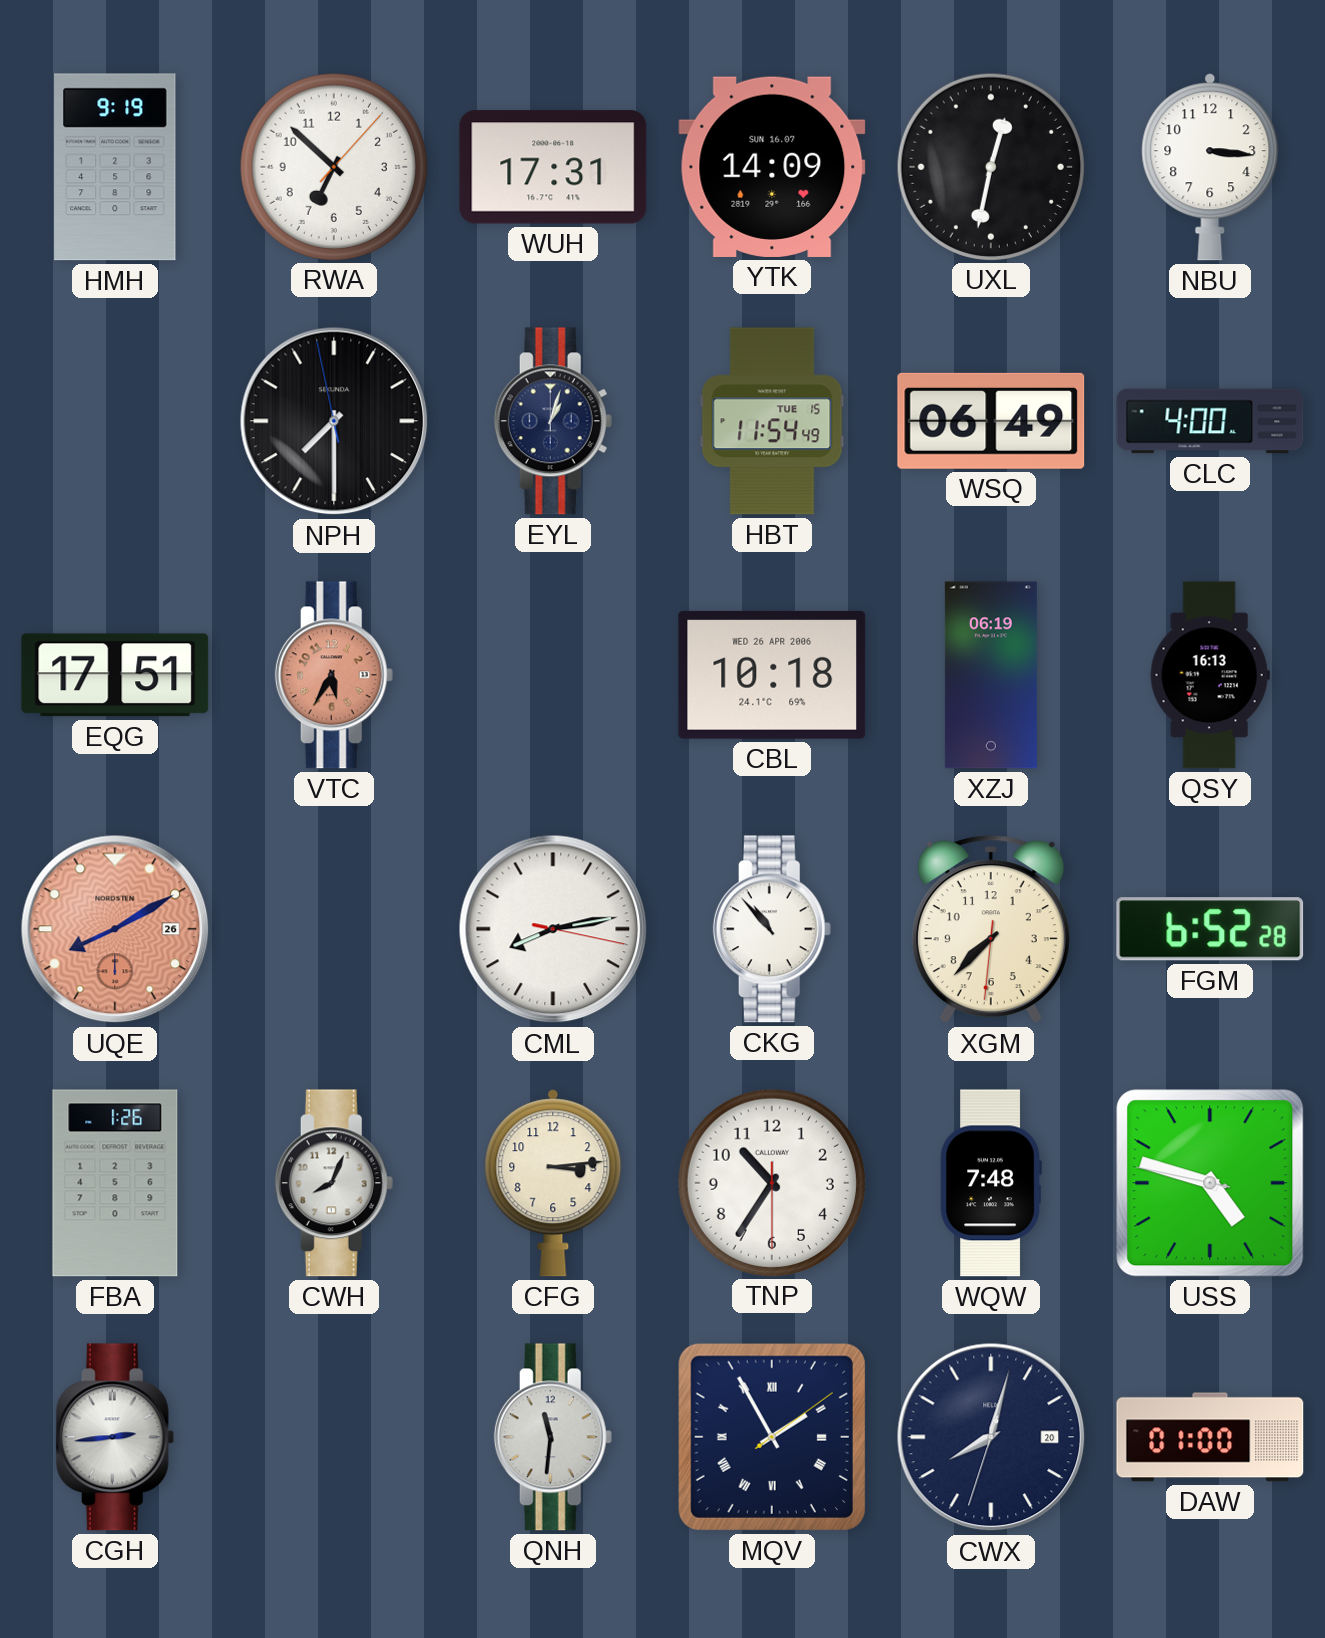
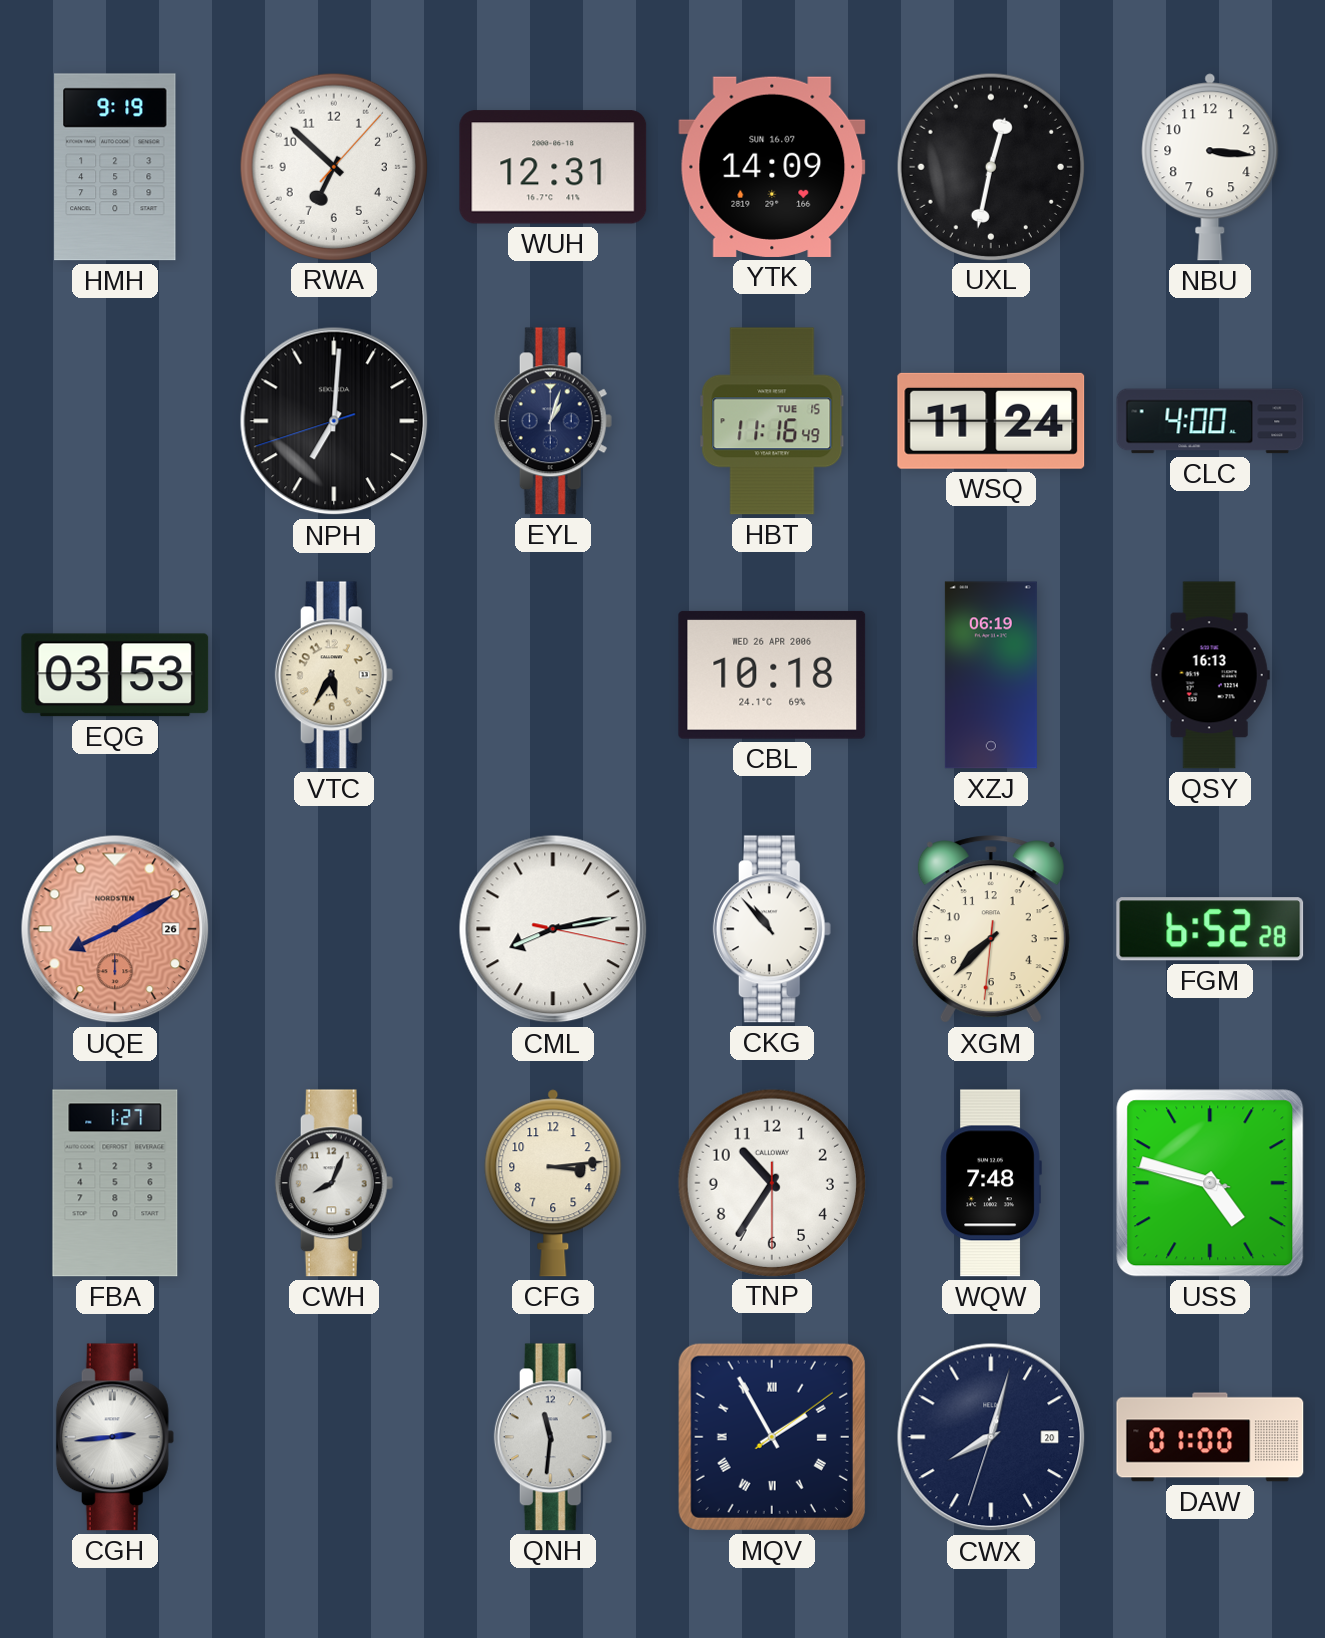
WUH: 17:31 -> 12:31 (553, 167)
NPH: 7:29 -> 7:00 (334, 421)
HBT: 11:54 -> 11:16 (772, 421)
WSQ: 06:49 -> 11:24 (991, 421)
EQG: 17:51 -> 03:53 (115, 675)
VTC dial: salmon -> cream (334, 675)
FBA: 1:26 -> 1:27 (115, 1183)
